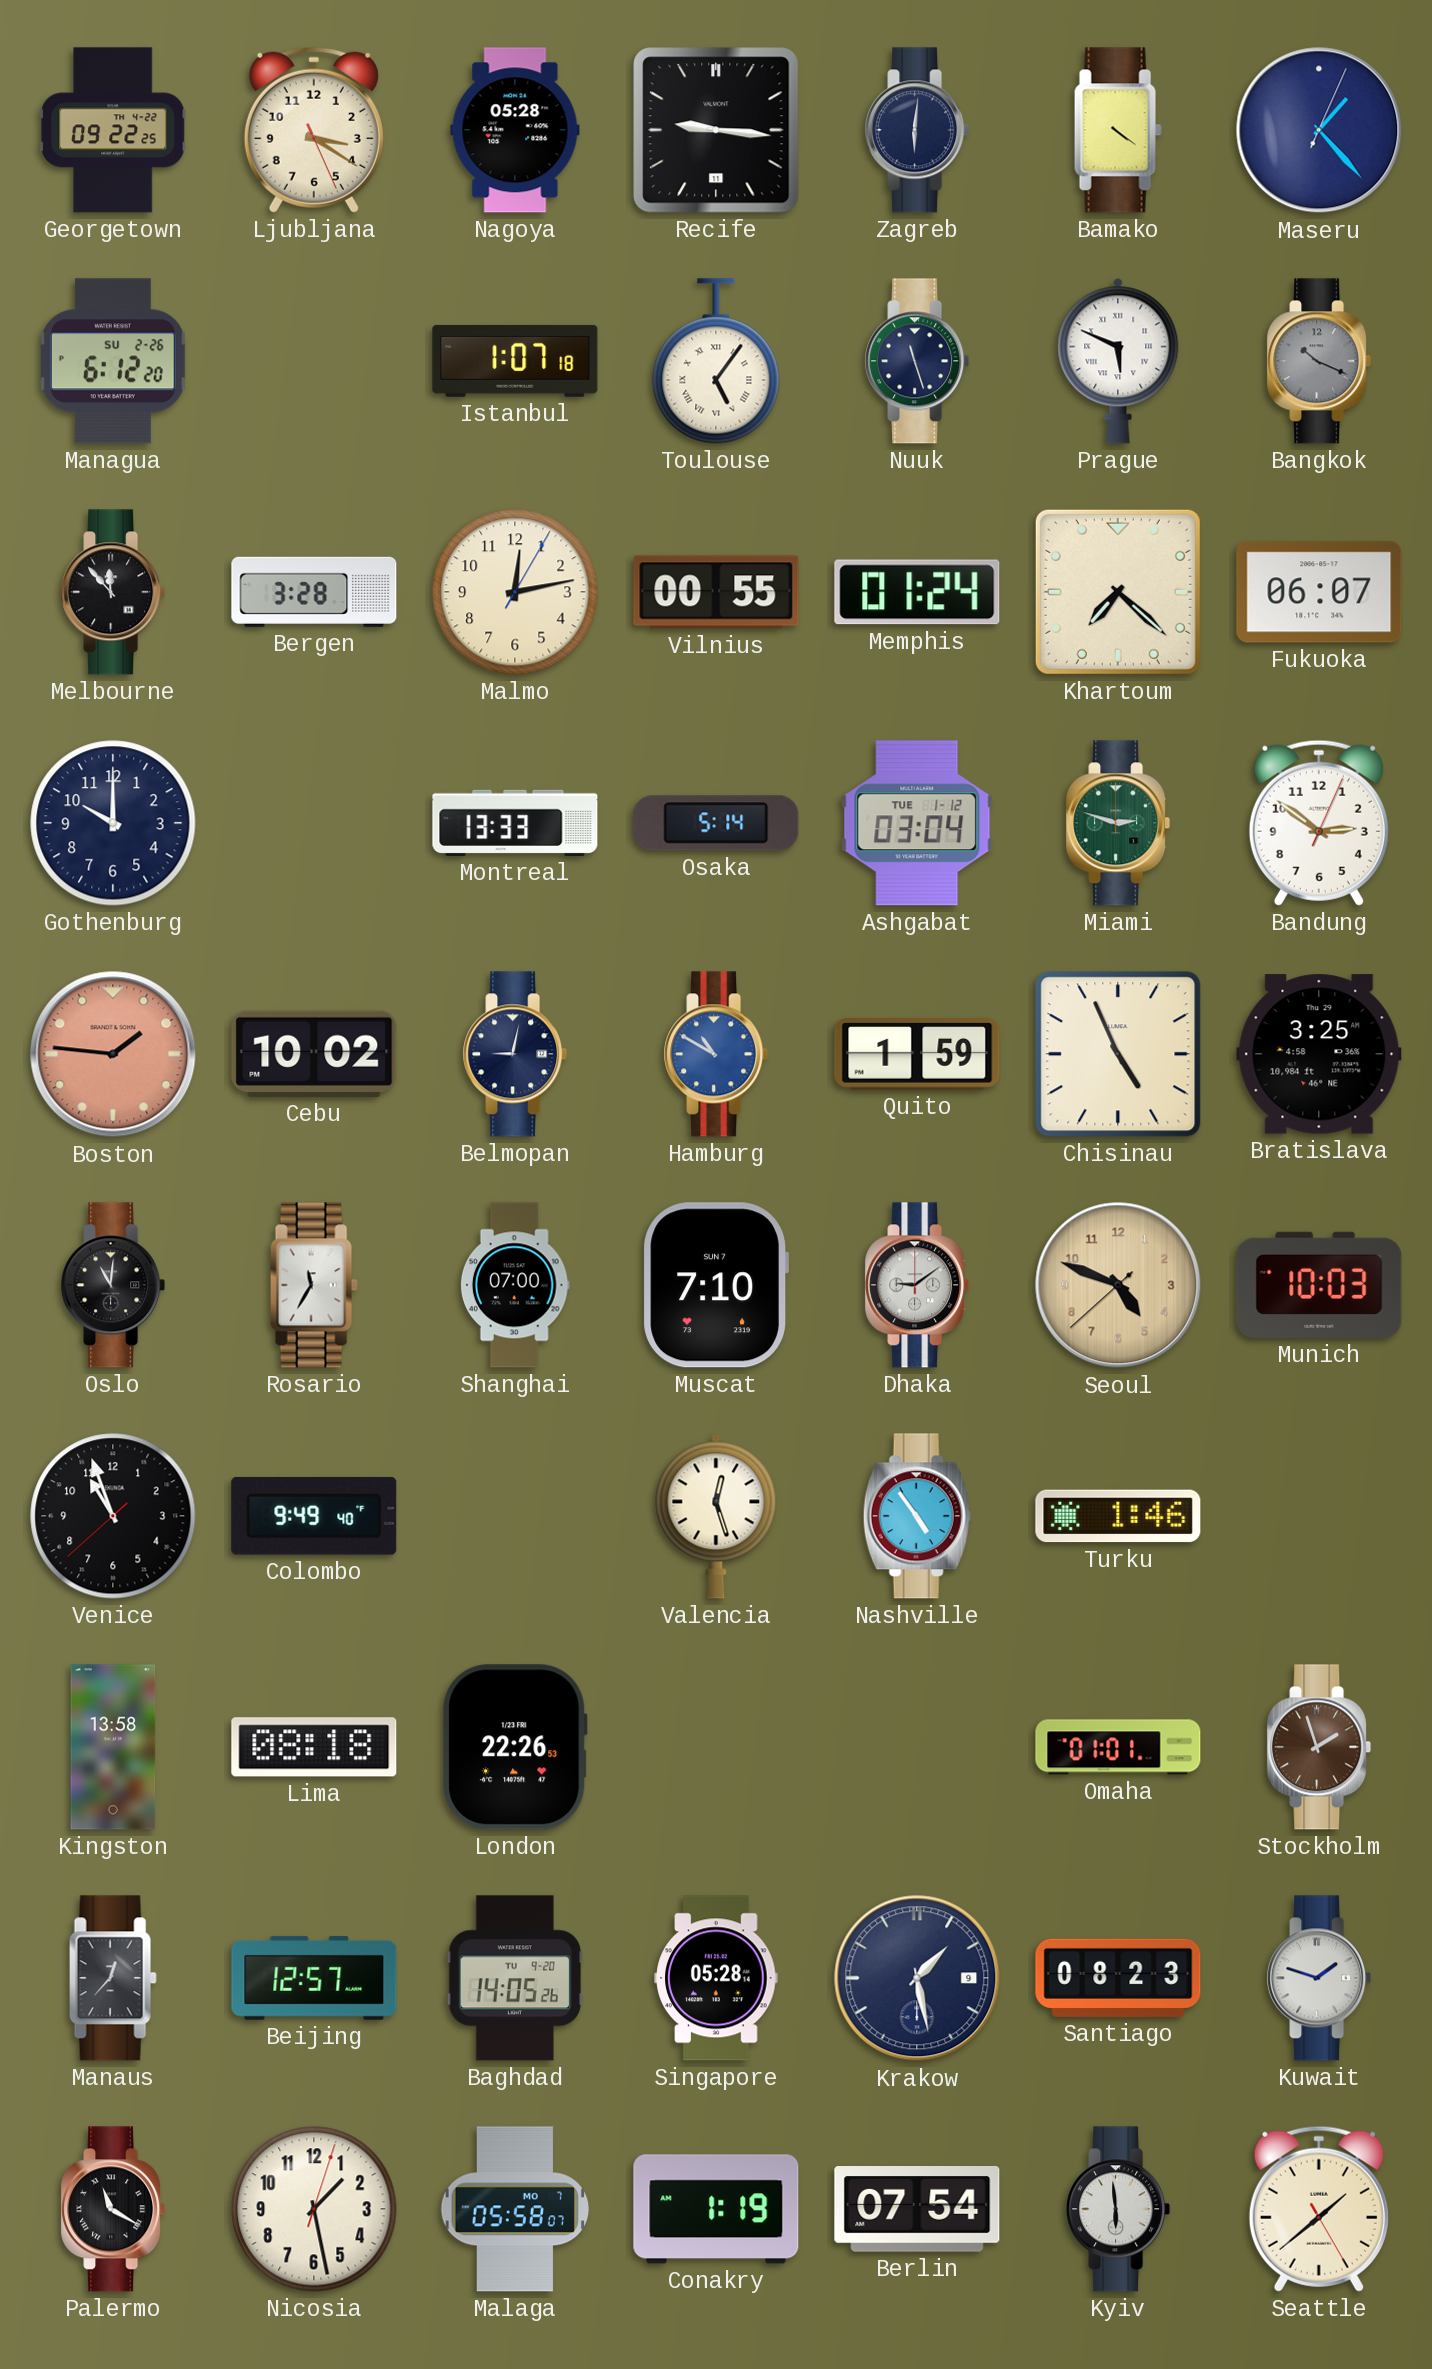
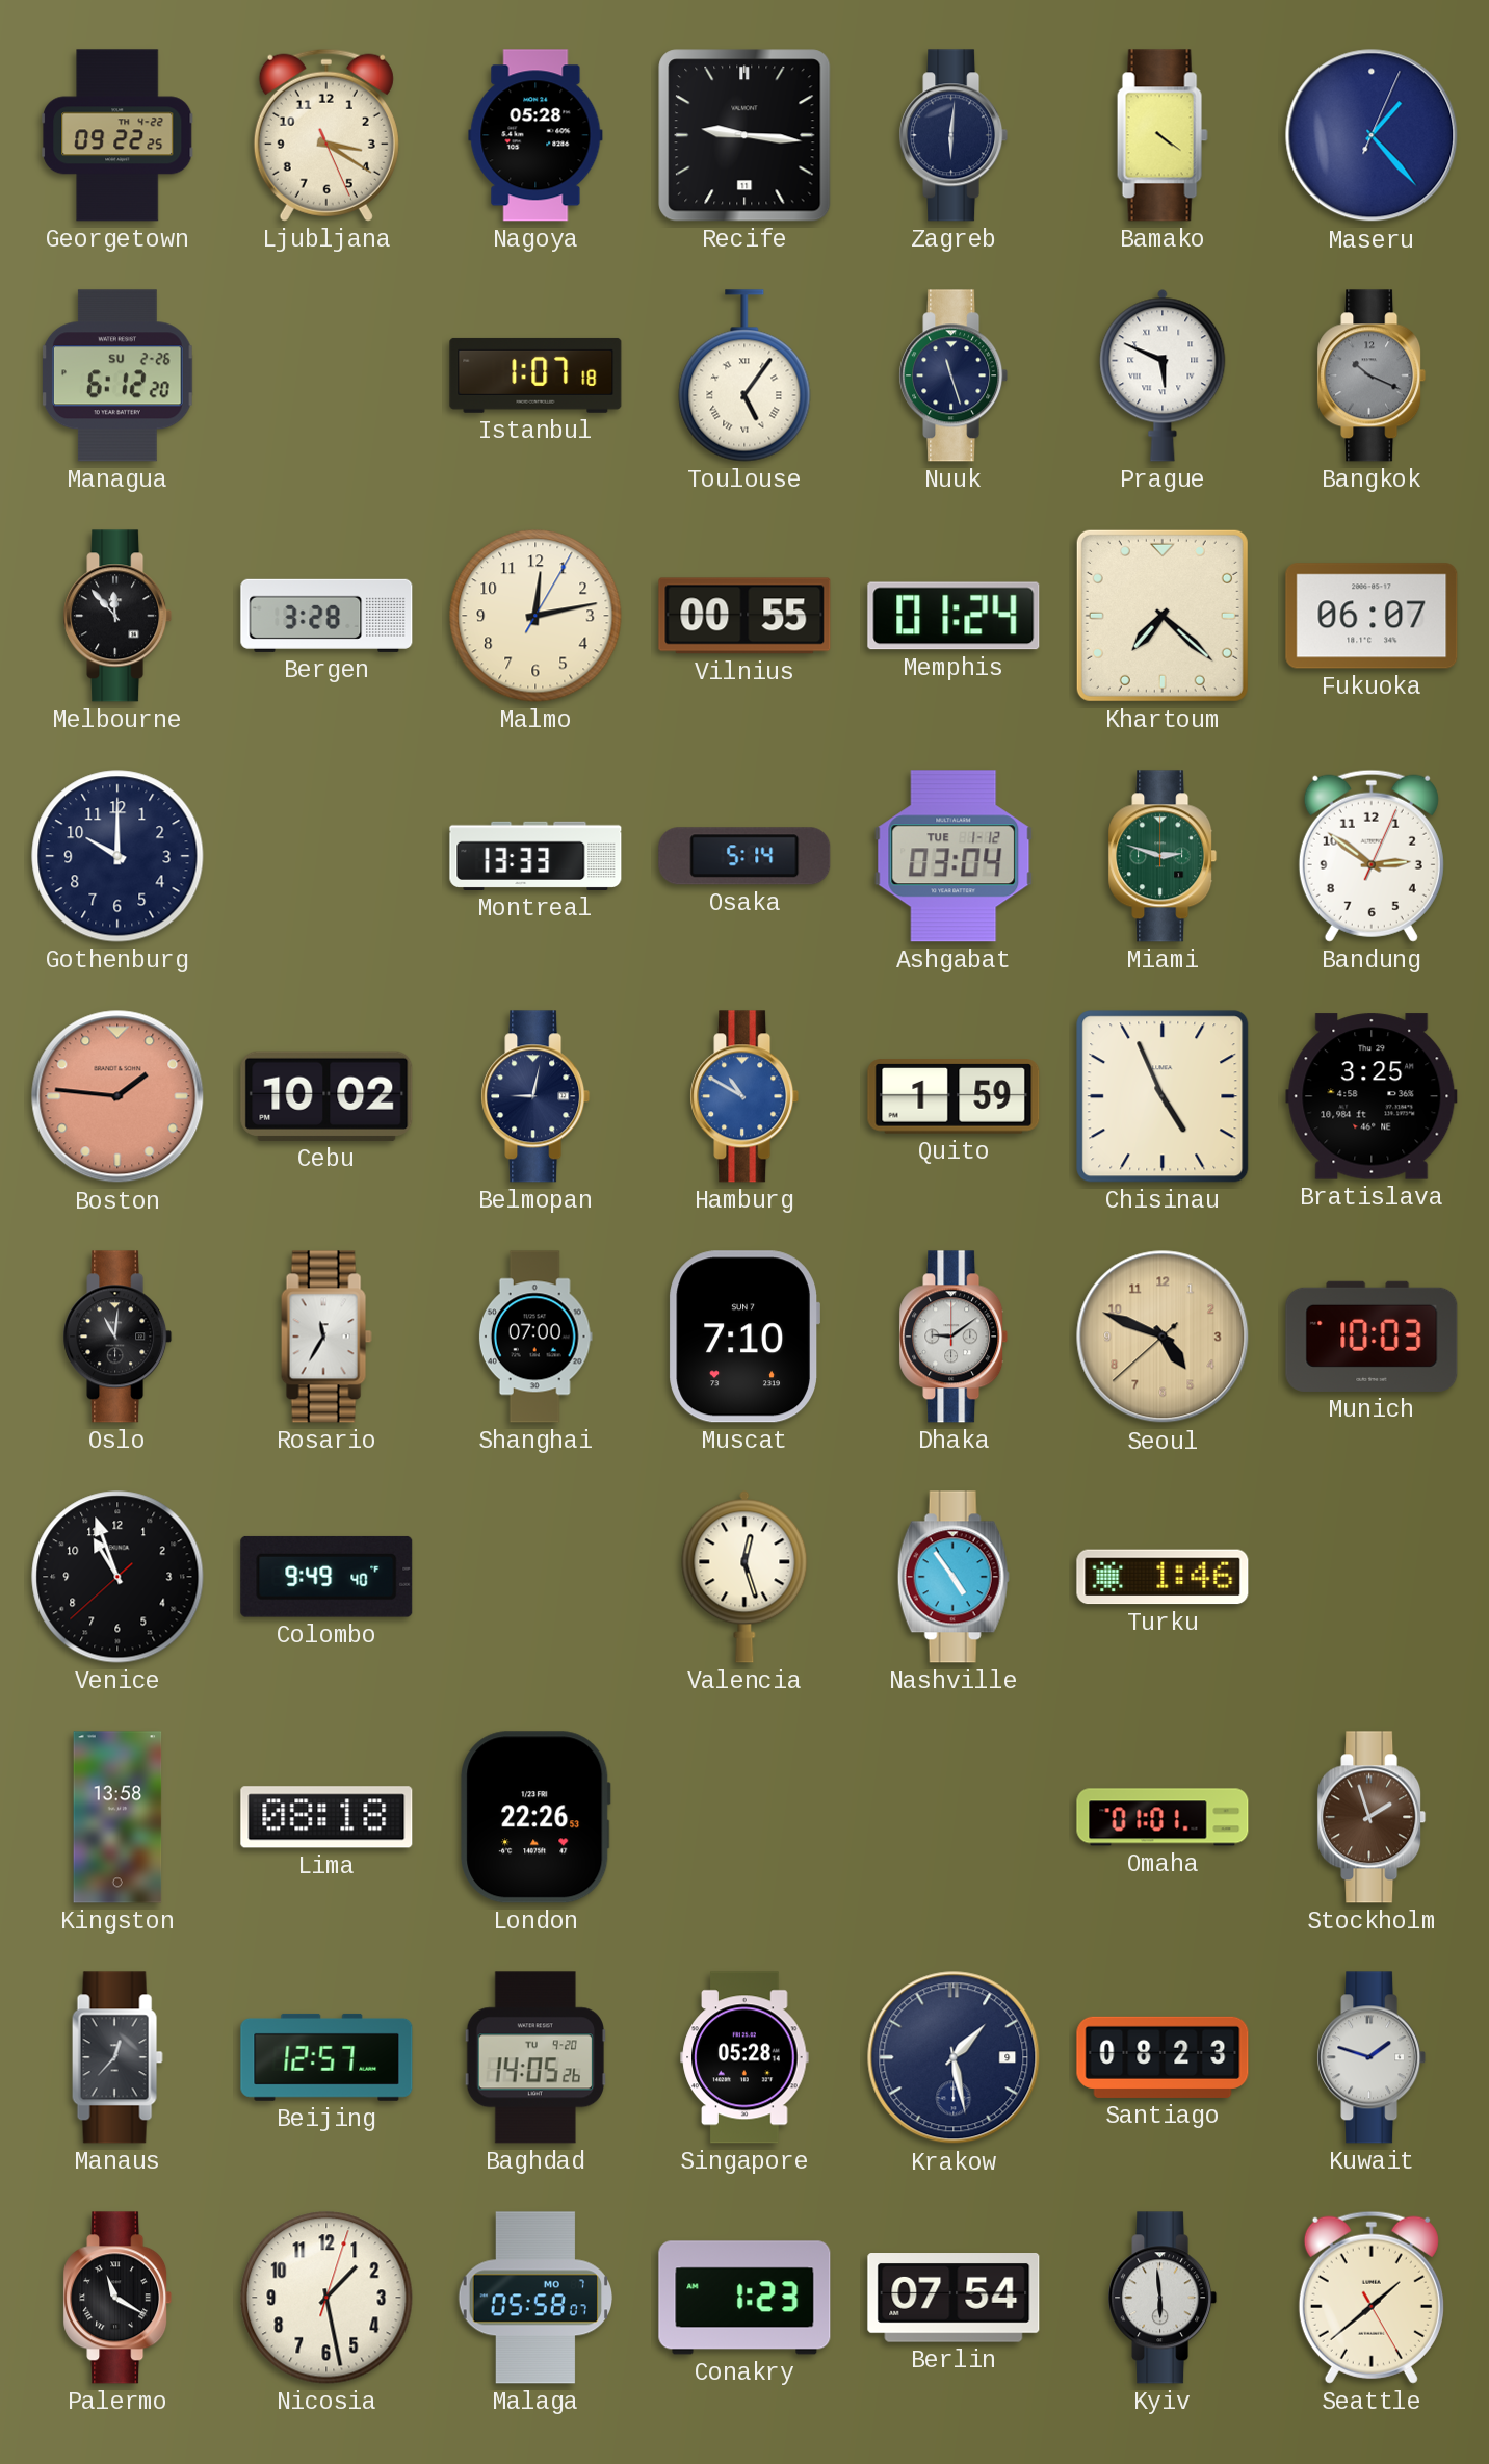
Conakry: 1:19 -> 1:23 (744, 2298)
